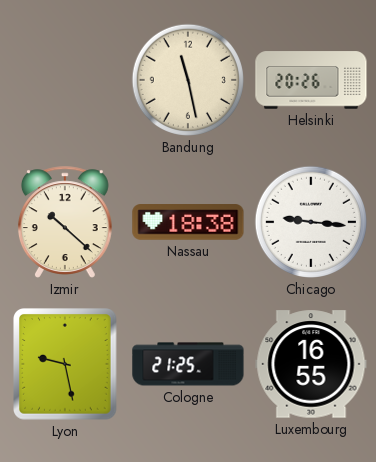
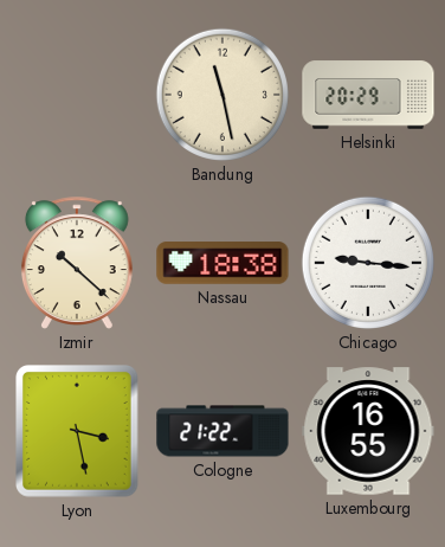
Helsinki: 20:26 -> 20:29 (368, 95)
Lyon: 9:28 -> 3:28 (78, 432)
Cologne: 21:25 -> 21:22 (222, 431)
